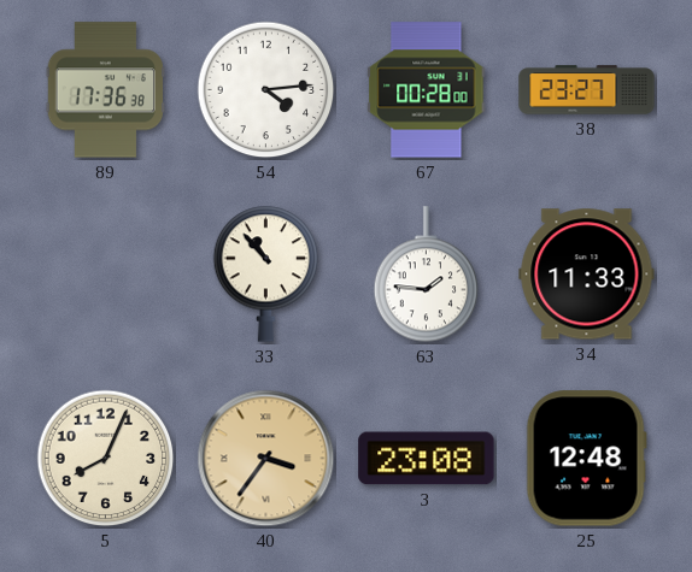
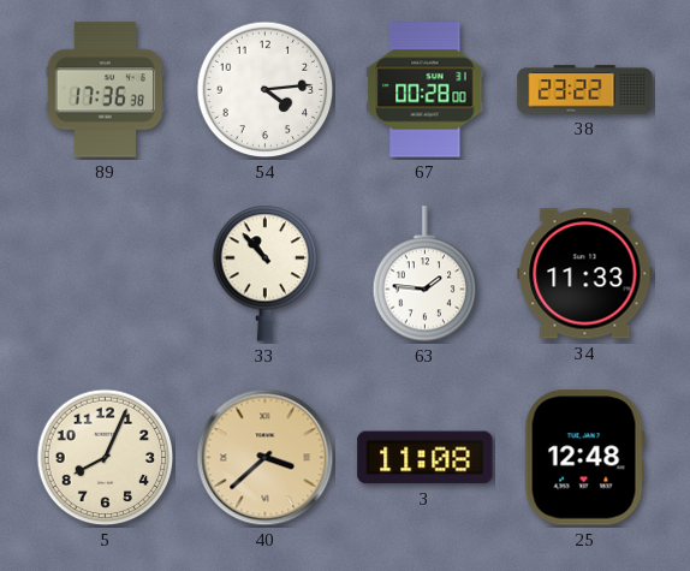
38: 23:27 -> 23:22 (585, 90)
40: 3:36 -> 3:38 (266, 458)
3: 23:08 -> 11:08 (426, 458)
